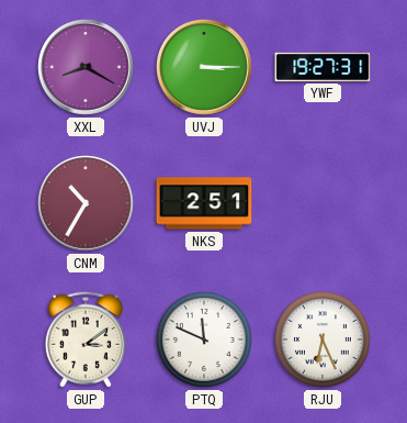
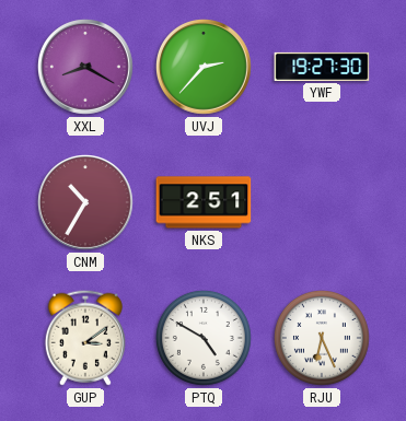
UVJ: 3:15 -> 2:37 (205, 68)
YWF: 19:27:31 -> 19:27:30 (322, 67)
PTQ: 11:49 -> 4:50 (204, 338)
